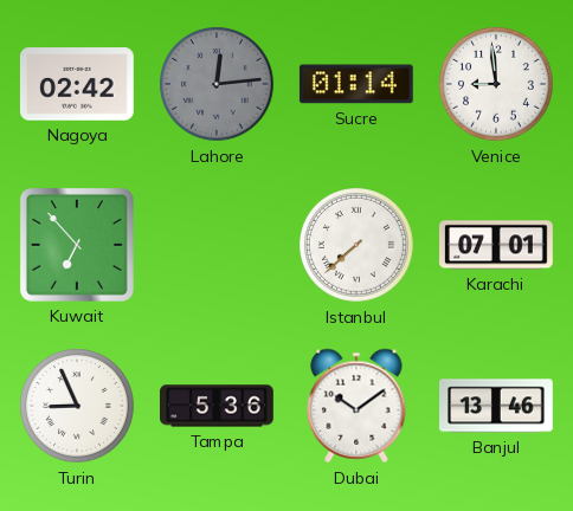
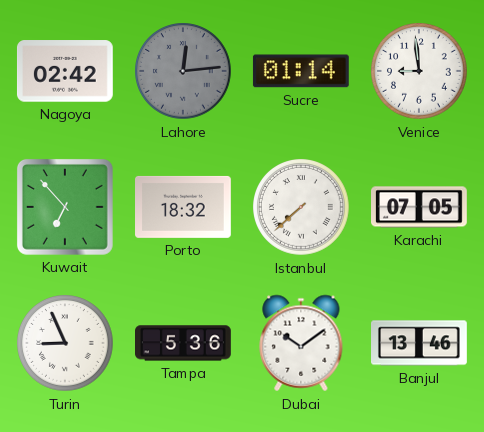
Porto: none -> 18:32 (184, 207)
Karachi: 07:01 -> 07:05 (420, 207)
